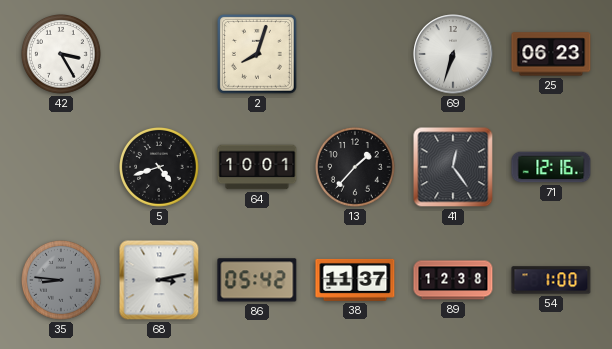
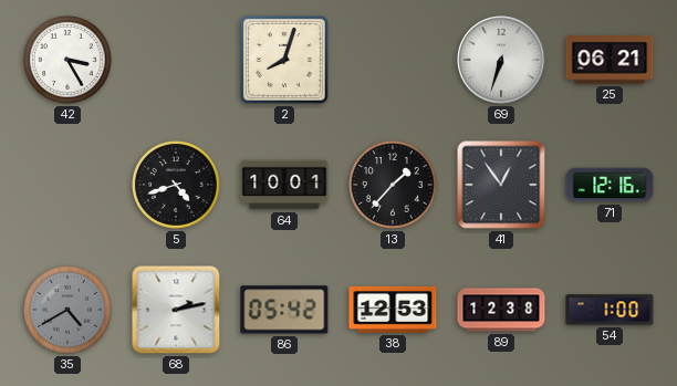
25: 06:23 -> 06:21 (610, 60)
41: 12:24 -> 12:54 (501, 185)
35: 8:46 -> 4:40 (69, 311)
68: 3:13 -> 2:13 (176, 310)
38: 11:37 -> 12:53 (393, 310)
